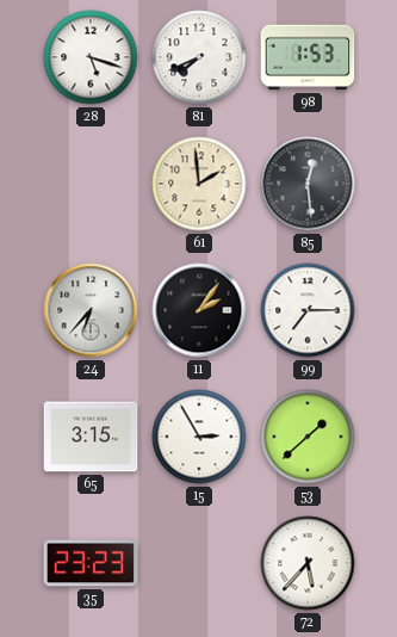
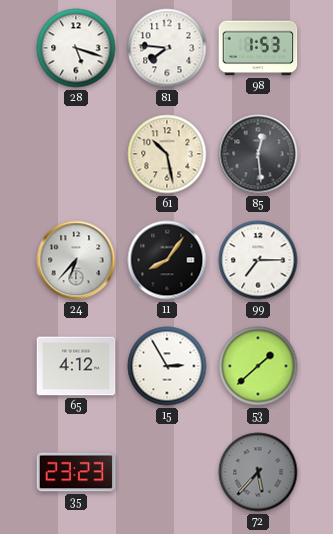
81: 7:41 -> 7:46 (167, 48)
61: 1:59 -> 10:28 (167, 154)
11: 2:06 -> 8:06 (167, 260)
65: 3:15 -> 4:12 (76, 366)
72 dial: white -> grey (258, 472)
